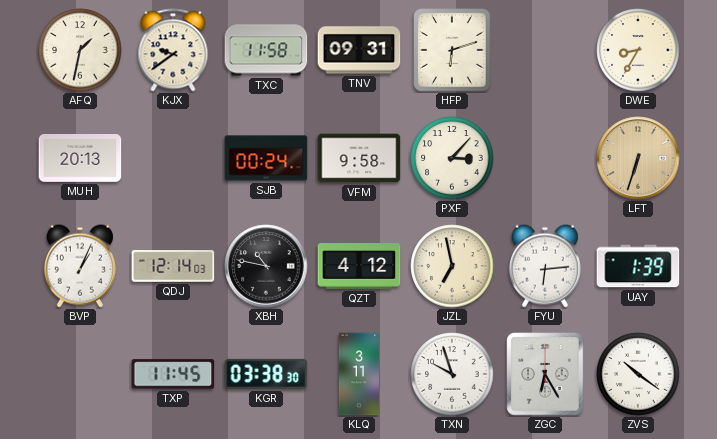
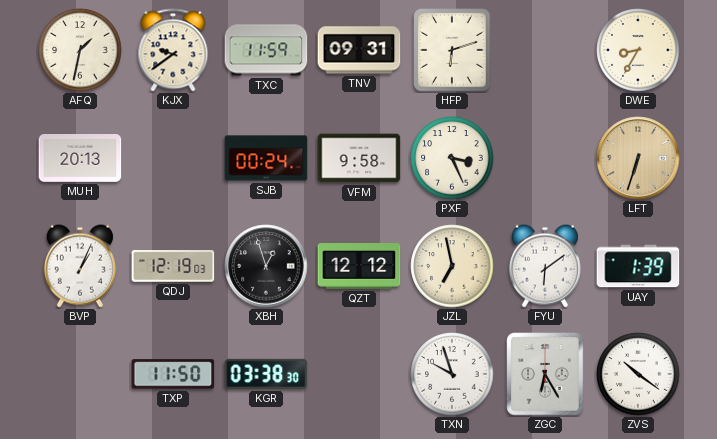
TXC: 11:58 -> 11:59 (266, 50)
PXF: 3:07 -> 3:26 (452, 158)
QDJ: 12:14 -> 12:19 (173, 267)
XBH: 10:47 -> 12:57 (266, 266)
QZT: 4:12 -> 12:12 (359, 267)
FYU: 6:14 -> 6:09 (545, 266)
TXP: 11:45 -> 11:50 (173, 374)
KLQ: 3:11 -> none (359, 374)
